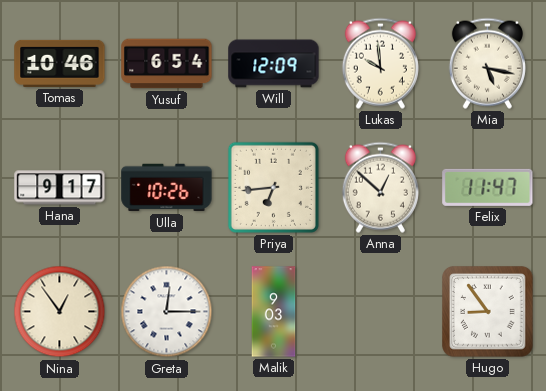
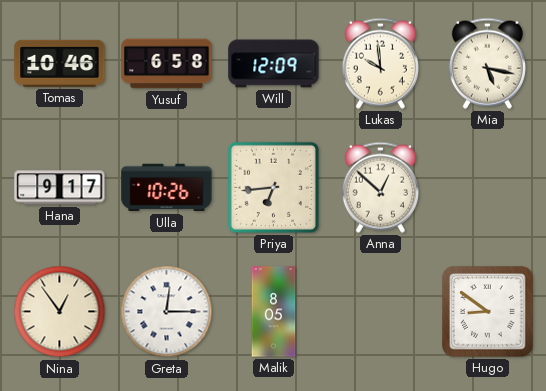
Yusuf: 6:54 -> 6:58 (167, 64)
Felix: 11:47 -> none (488, 187)
Malik: 9:03 -> 8:05 (274, 312)
Hugo: 8:54 -> 8:51 (488, 312)
